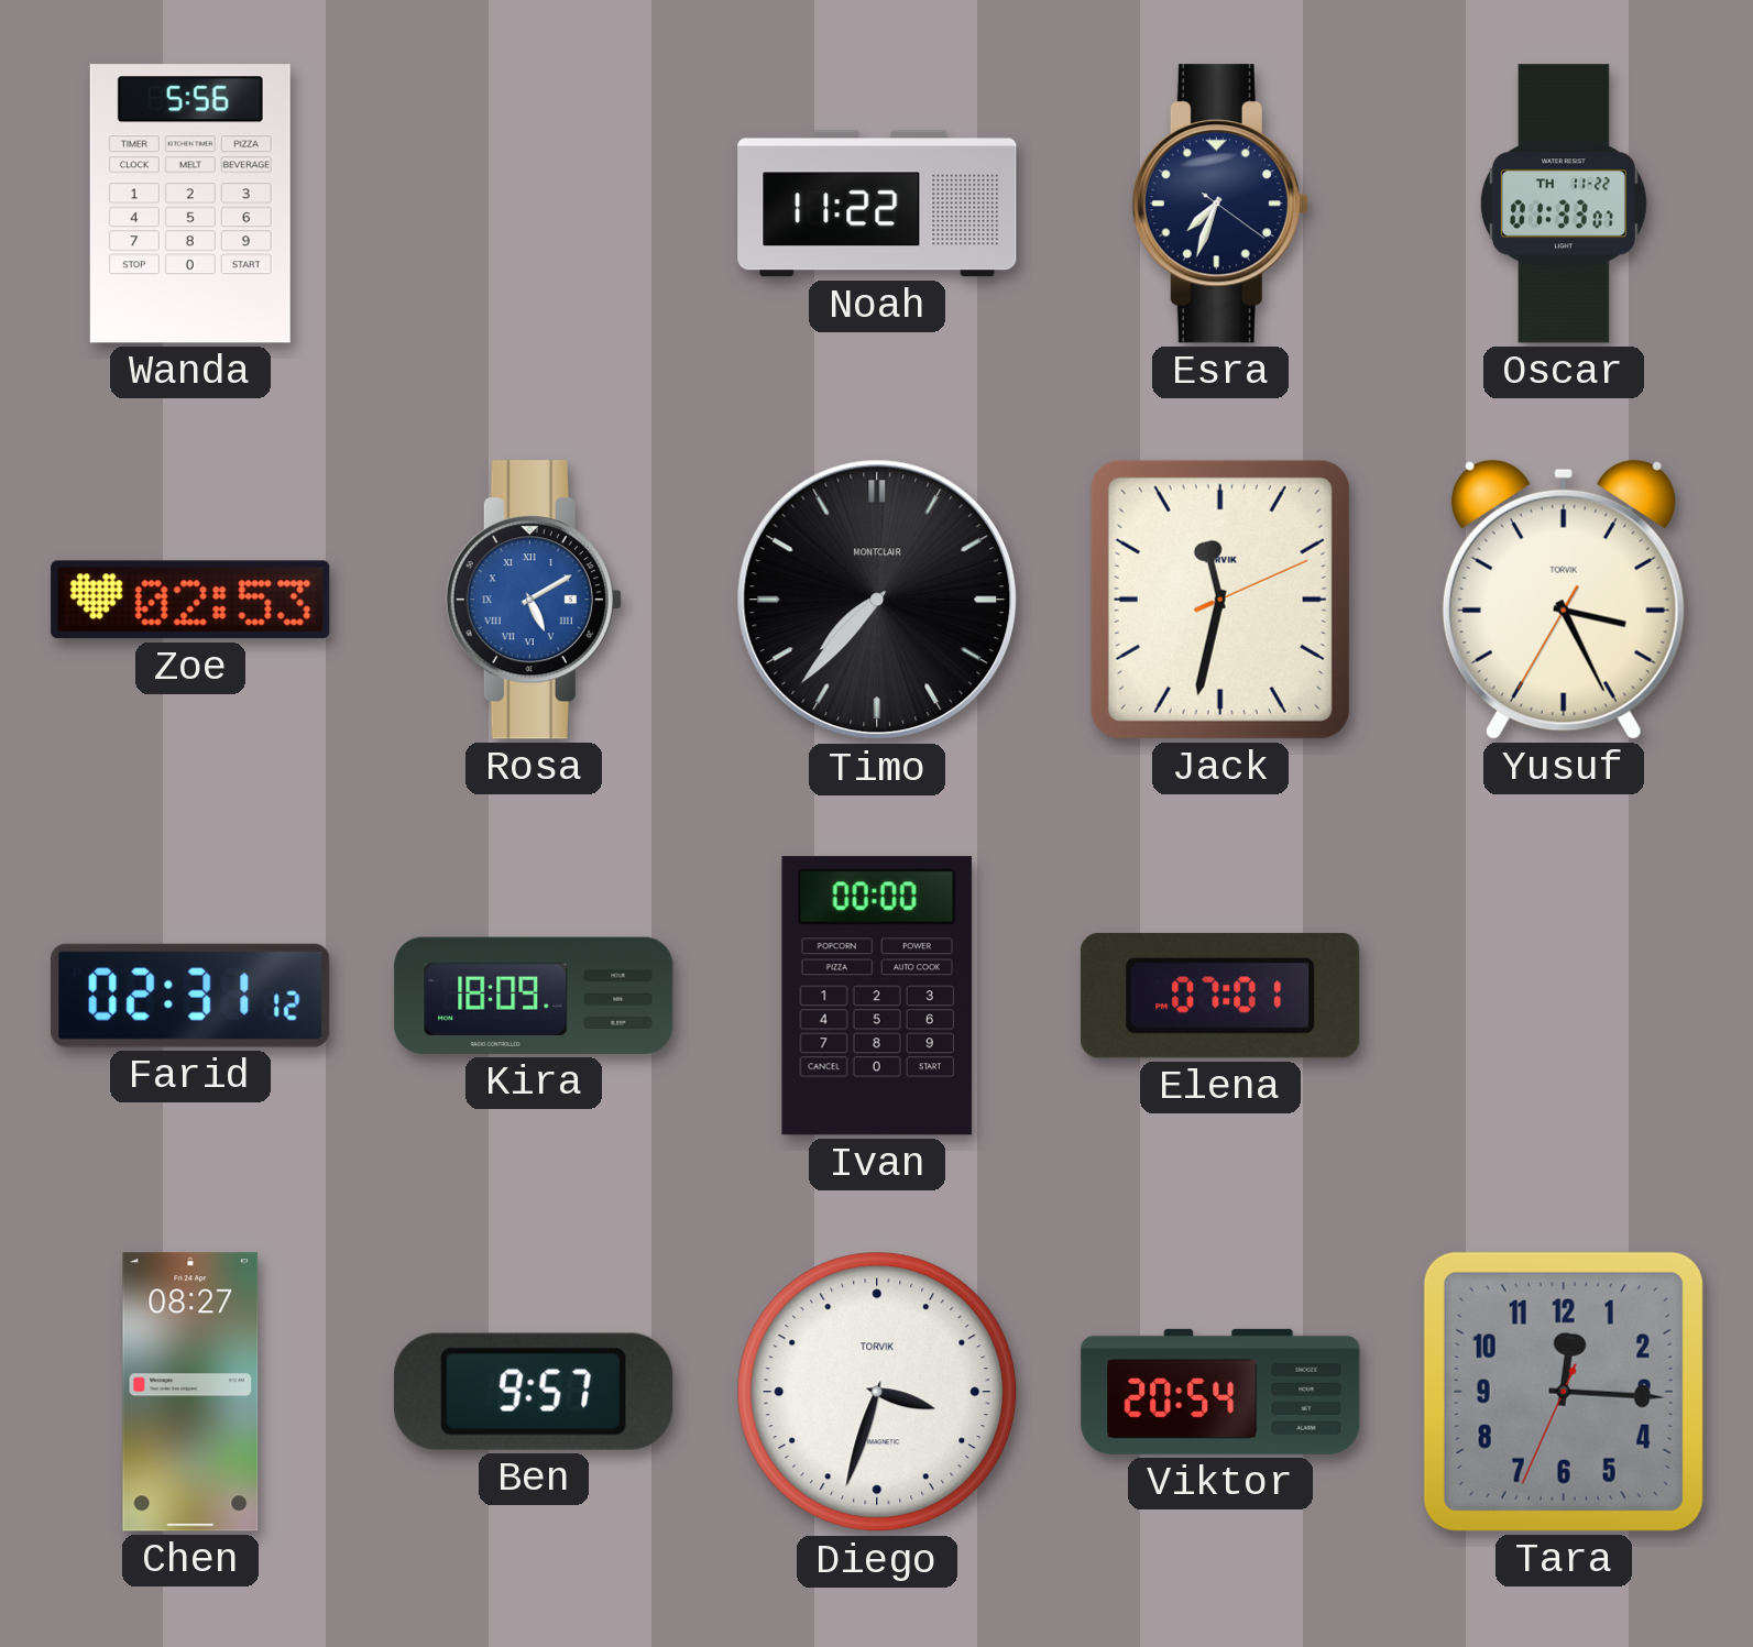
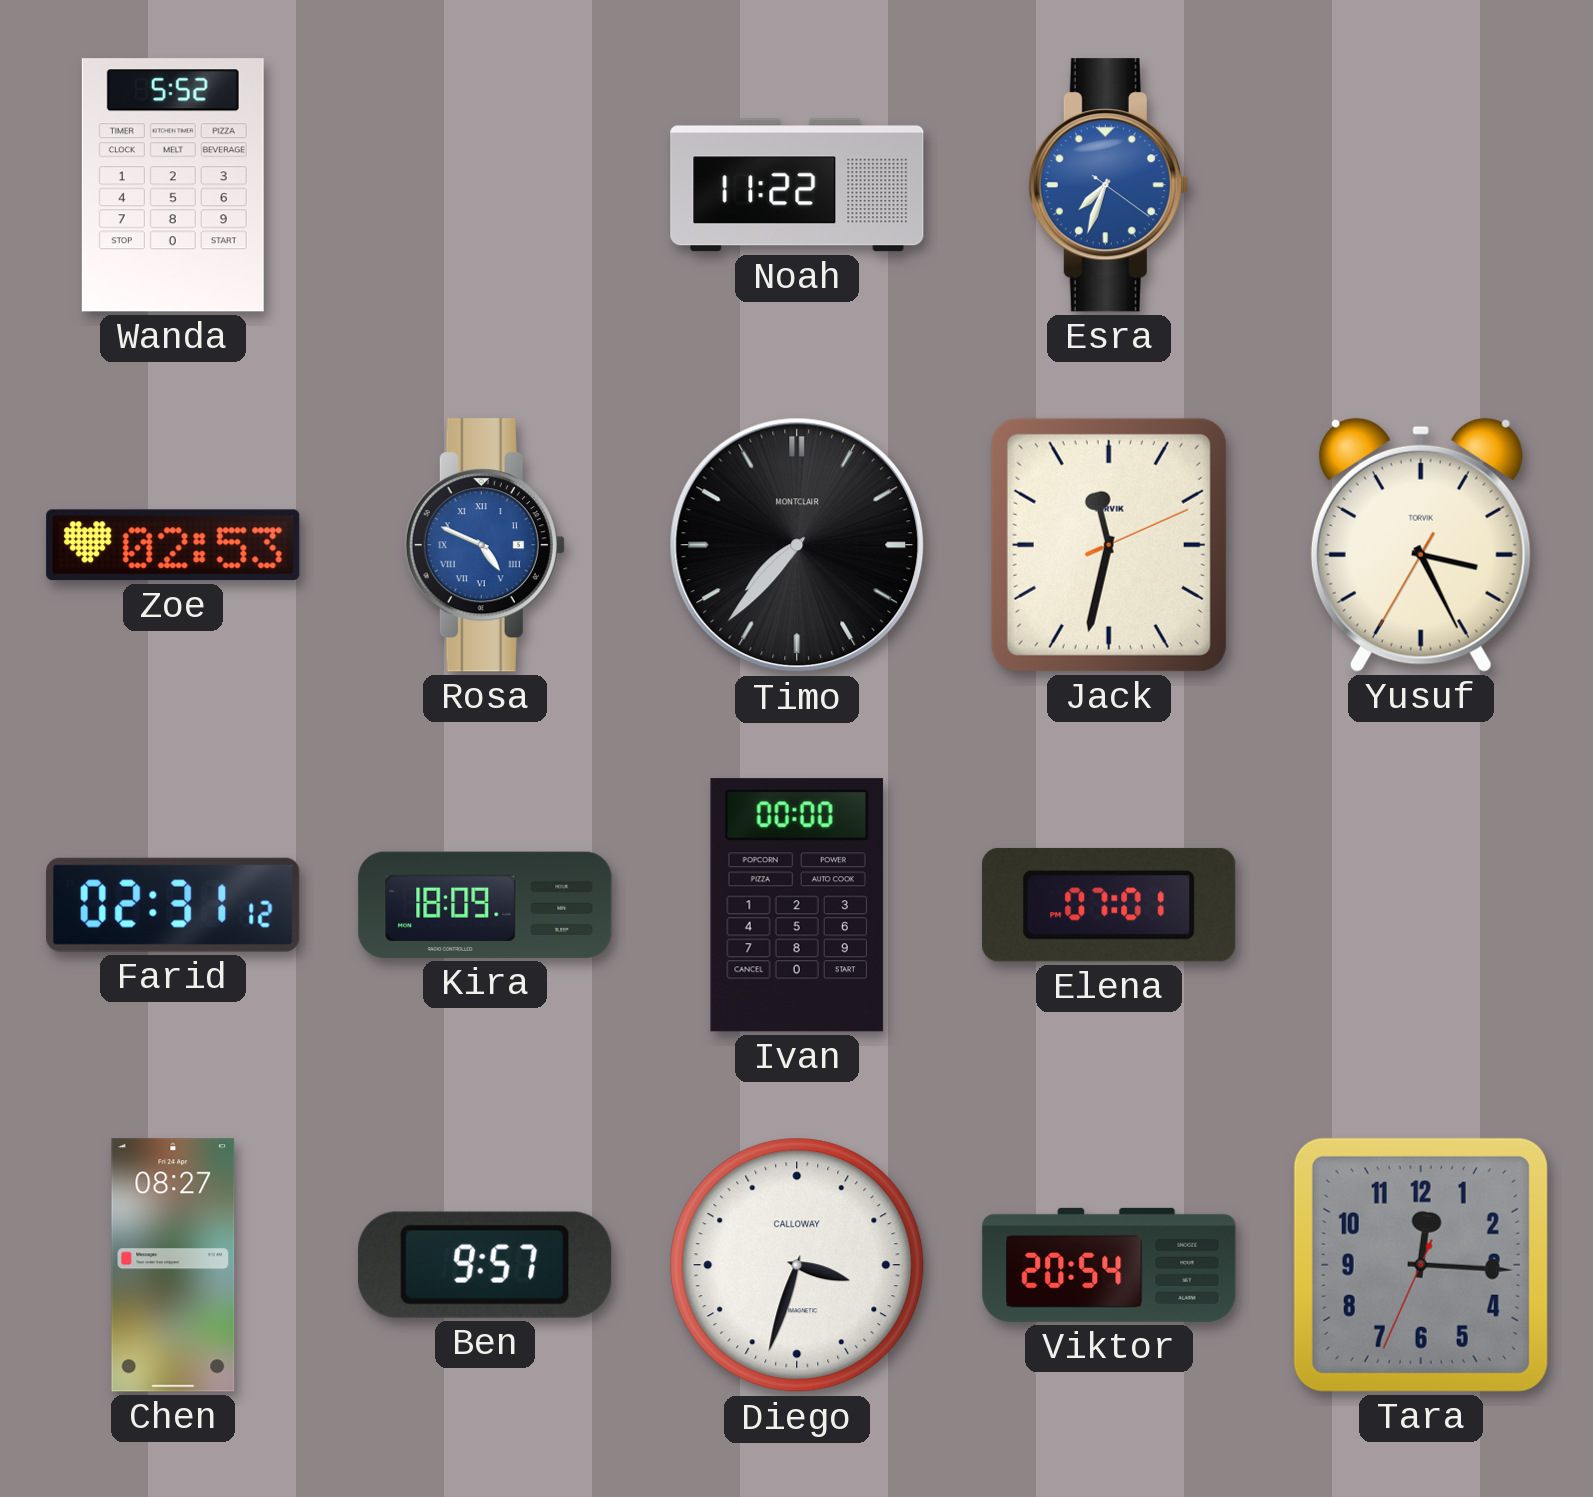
Wanda: 5:56 -> 5:52 (173, 185)
Esra dial: navy -> blue (1109, 185)
Oscar: 01:33 -> none (1564, 204)
Rosa: 5:10 -> 4:49 (485, 545)
Diego brand: TORVIK -> CALLOWAY (797, 1265)
